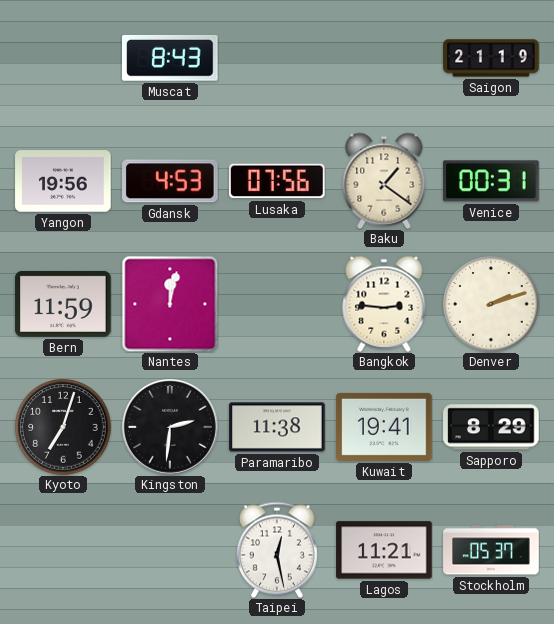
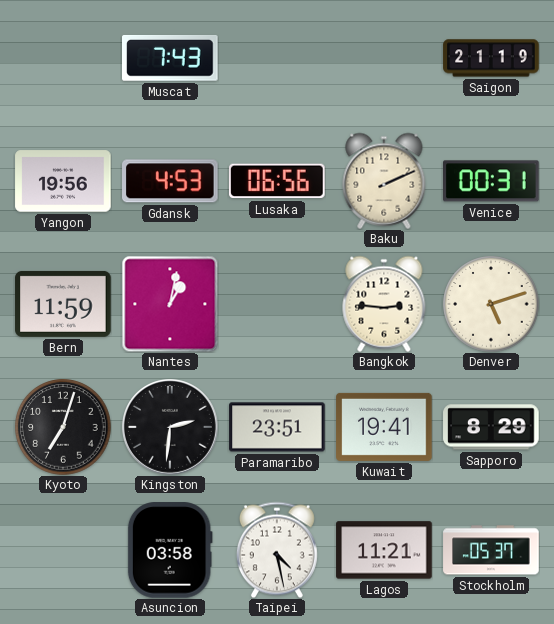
Muscat: 8:43 -> 7:43 (171, 58)
Lusaka: 07:56 -> 06:56 (278, 181)
Baku: 1:21 -> 2:11 (384, 181)
Nantes: 12:02 -> 1:02 (170, 304)
Denver: 2:12 -> 5:12 (491, 304)
Paramaribo: 11:38 -> 23:51 (277, 427)
Asuncion: none -> 03:58 (170, 550)
Taipei: 12:28 -> 4:28 (277, 550)
